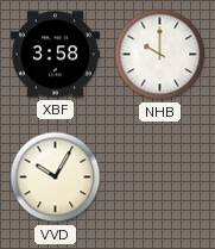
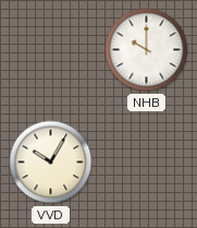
XBF: 3:58 -> none (55, 55)
